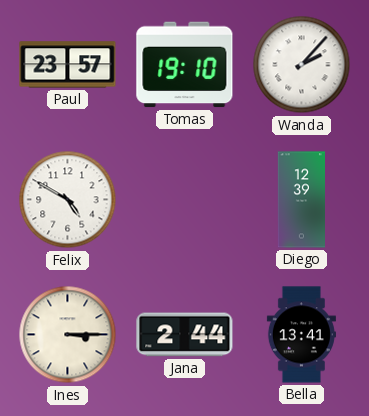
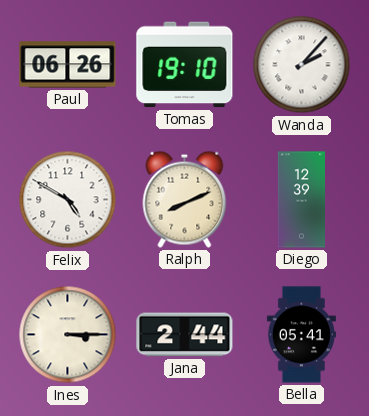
Paul: 23:57 -> 06:26 (68, 65)
Ralph: none -> 8:11 (185, 199)
Bella: 13:41 -> 05:41 (301, 335)
